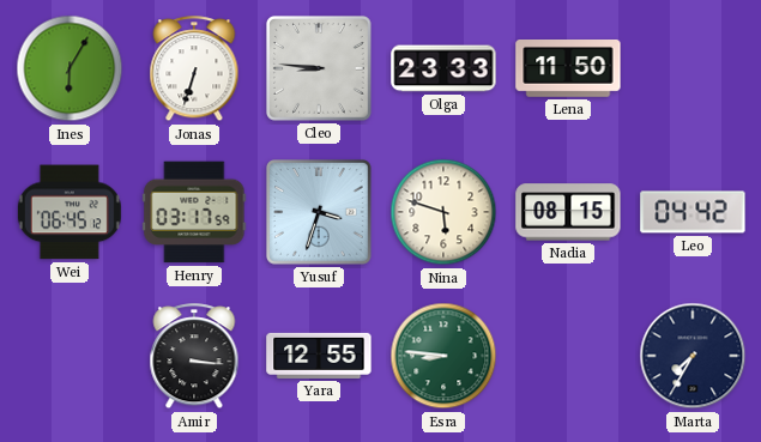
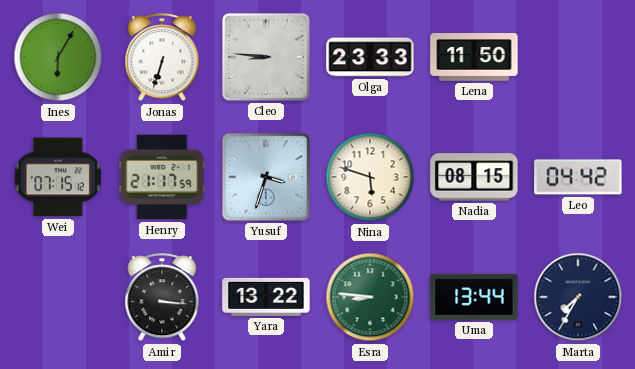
Wei: 06:45 -> 07:15 (58, 177)
Henry: 03:17 -> 21:17 (162, 177)
Yara: 12:55 -> 13:22 (266, 297)
Uma: none -> 13:44 (474, 297)
